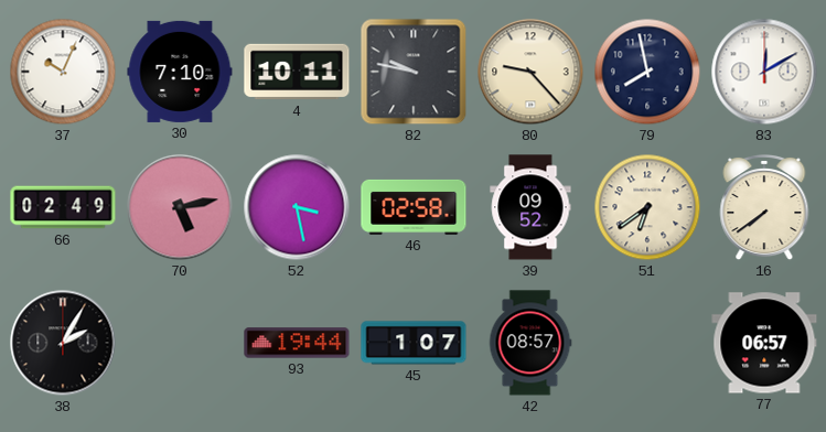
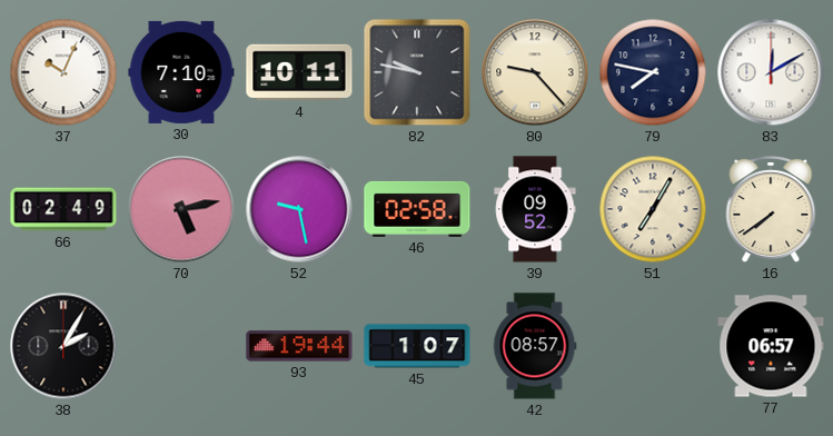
79: 7:58 -> 7:47 (653, 72)
52: 3:28 -> 9:28 (299, 209)
51: 6:39 -> 7:05 (653, 209)
